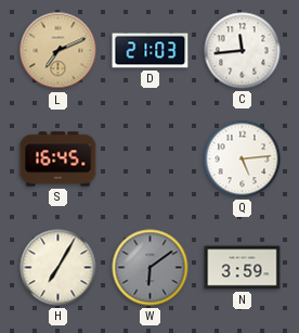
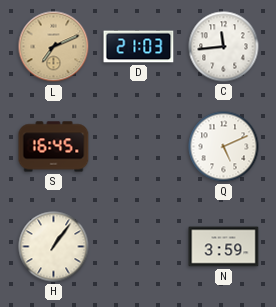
Q: 5:14 -> 5:11 (224, 147)
H: 7:05 -> 1:06 (54, 247)
W: 6:09 -> none (151, 268)
